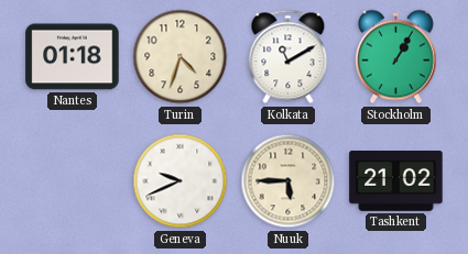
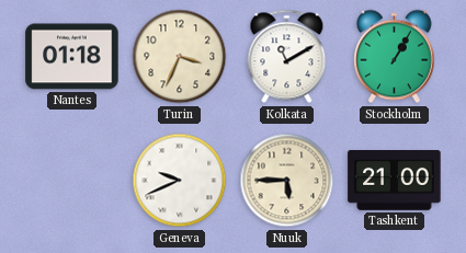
Turin: 4:33 -> 3:34 (180, 57)
Tashkent: 21:02 -> 21:00 (395, 181)
